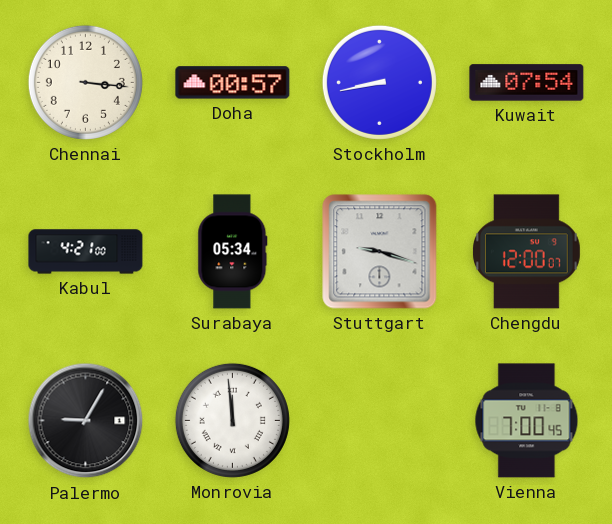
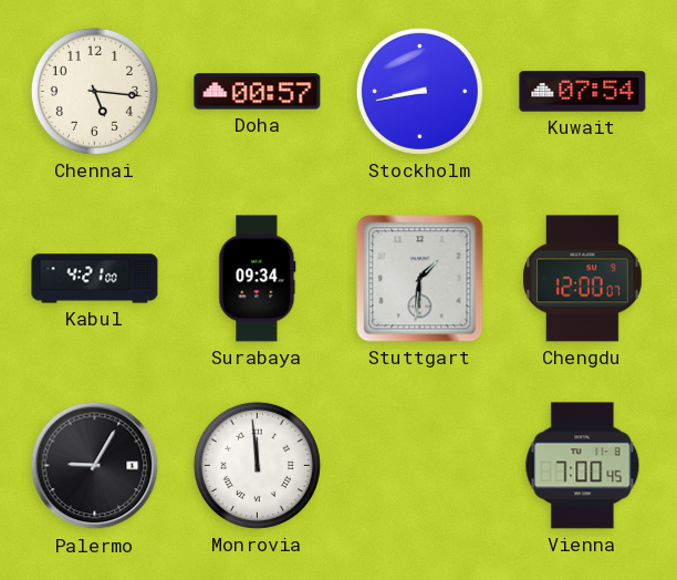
Chennai: 3:16 -> 5:16 (94, 91)
Surabaya: 05:34 -> 09:34 (258, 279)
Stuttgart: 9:18 -> 1:31 (420, 279)
